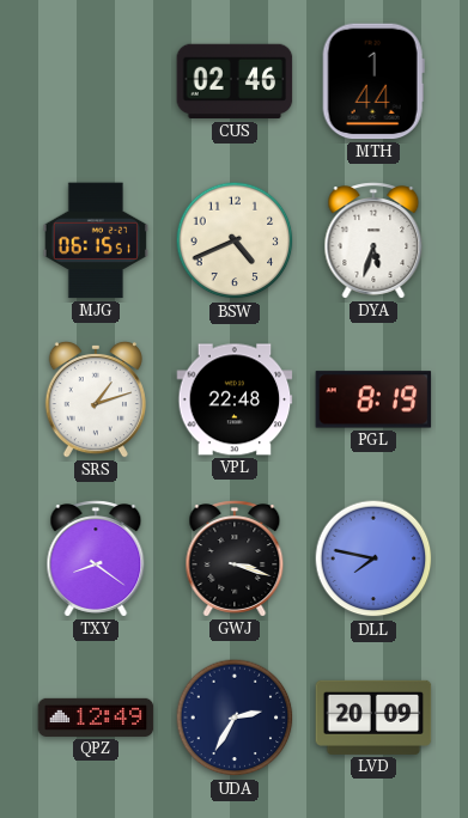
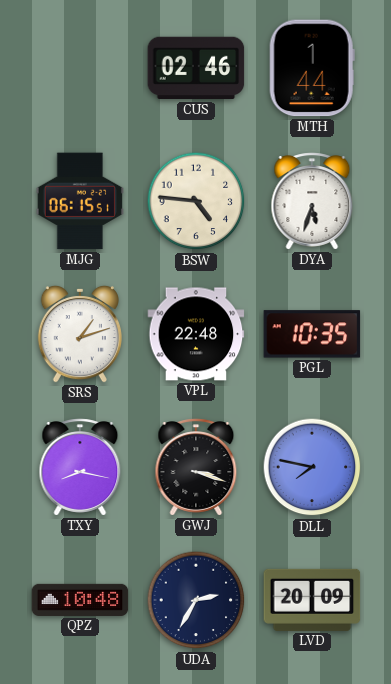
BSW: 4:41 -> 4:46 (196, 201)
PGL: 8:19 -> 10:35 (312, 334)
TXY: 8:21 -> 8:17 (80, 467)
QPZ: 12:49 -> 10:48 (80, 600)
